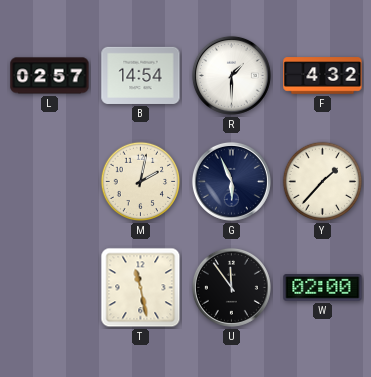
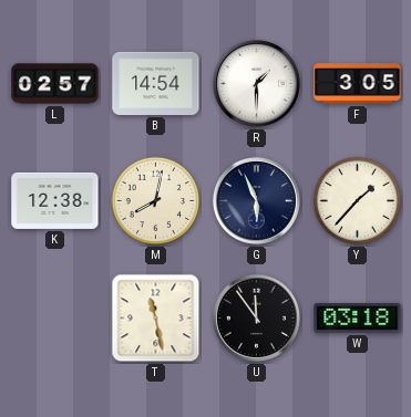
F: 4:32 -> 3:05 (358, 84)
K: none -> 12:38 (55, 200)
M: 2:02 -> 8:02 (156, 201)
W: 02:00 -> 03:18 (358, 319)
